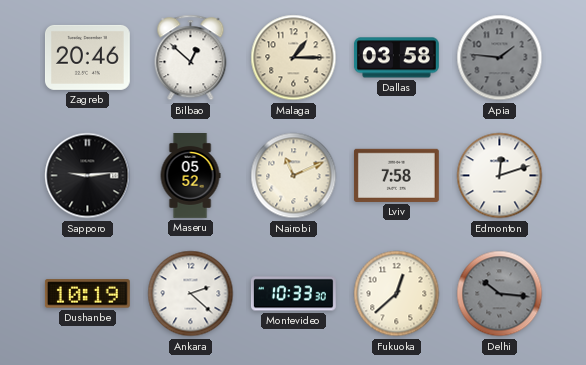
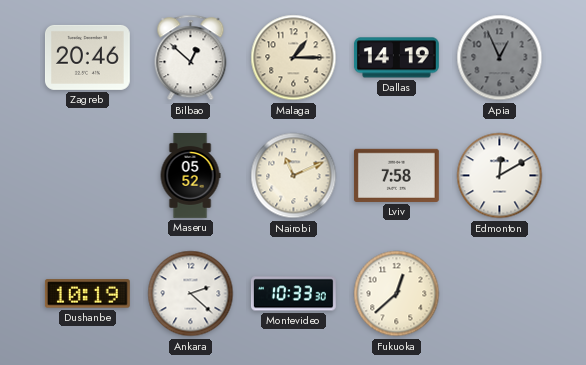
Dallas: 03:58 -> 14:19 (396, 58)
Apia: 1:46 -> 12:56 (500, 58)
Sapporo: 9:14 -> none (88, 176)
Edmonton: 12:12 -> 12:10 (500, 176)
Delhi: 10:16 -> none (500, 294)
